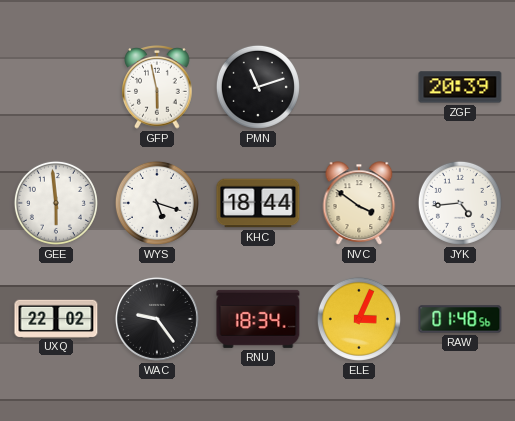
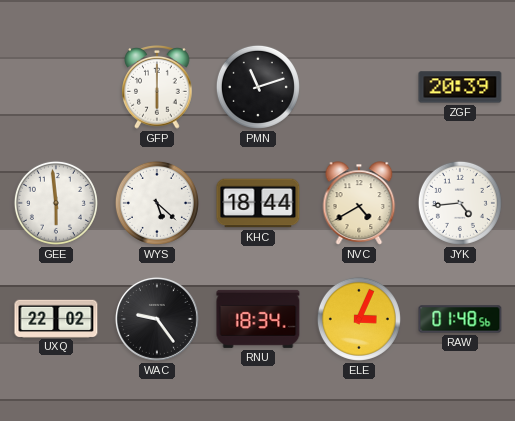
GFP: 5:58 -> 6:00 (157, 88)
WYS: 5:18 -> 5:22 (157, 203)
NVC: 3:51 -> 4:40 (359, 203)
